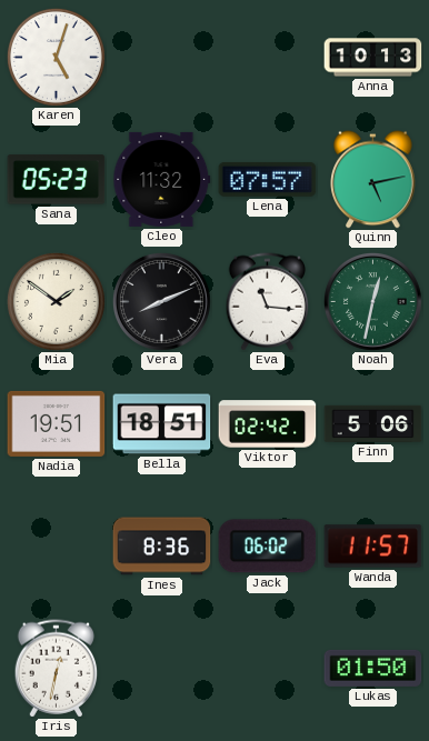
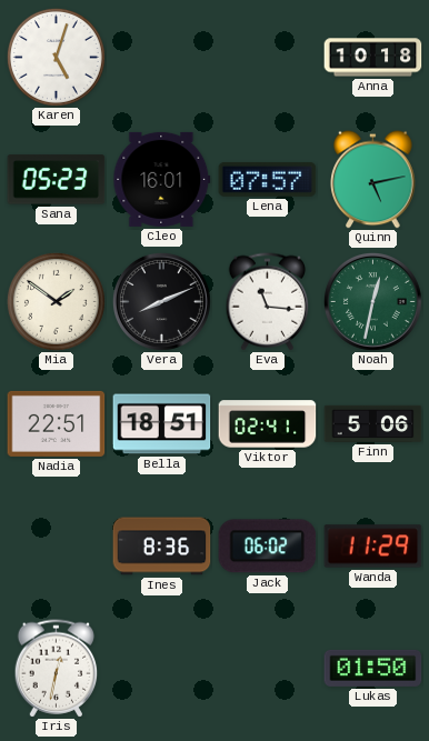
Anna: 10:13 -> 10:18 (373, 58)
Cleo: 11:32 -> 16:01 (162, 179)
Nadia: 19:51 -> 22:51 (57, 423)
Viktor: 02:42 -> 02:41 (268, 424)
Wanda: 11:57 -> 11:29 (373, 547)
